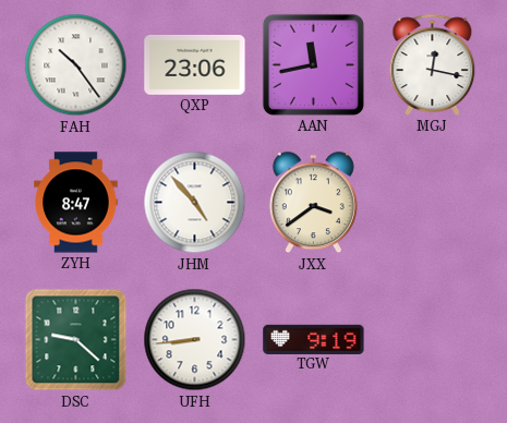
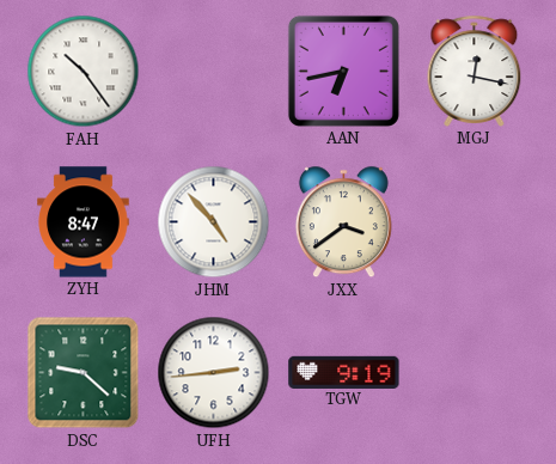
QXP: 23:06 -> none (195, 65)
AAN: 11:43 -> 6:43 (343, 71)
UFH: 8:44 -> 2:44 (214, 373)
